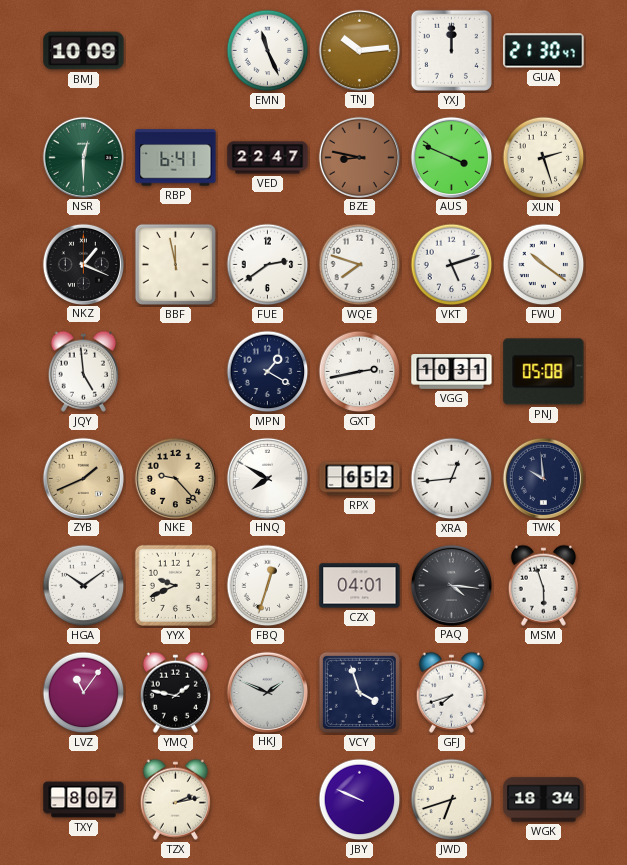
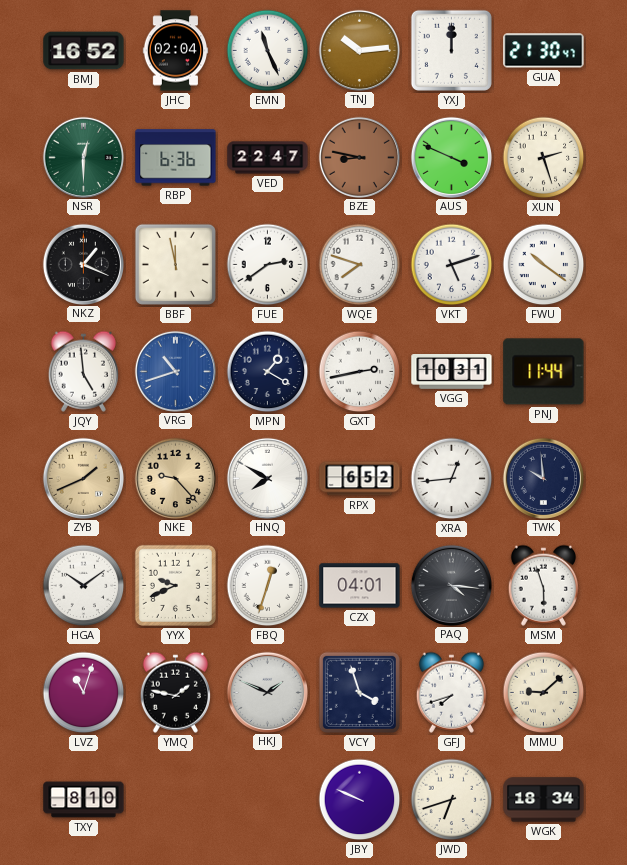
BMJ: 10:09 -> 16:52 (84, 51)
JHC: none -> 02:04 (176, 51)
RBP: 6:41 -> 6:36 (176, 158)
VRG: none -> 10:42 (175, 371)
PNJ: 05:08 -> 11:44 (544, 372)
LVZ: 11:06 -> 11:03 (84, 693)
MMU: none -> 9:08 (544, 693)
TXY: 8:07 -> 8:10 (84, 800)
TZX: 2:13 -> none (175, 799)
